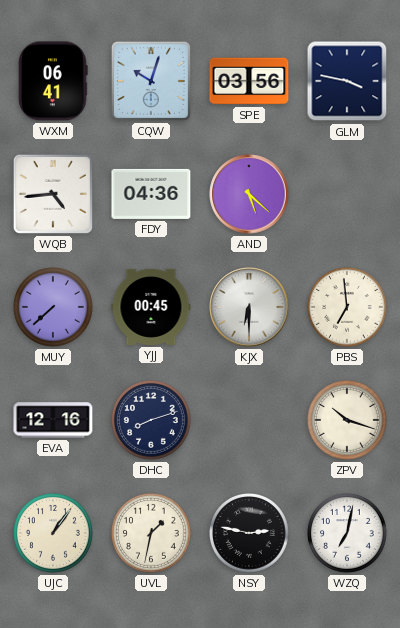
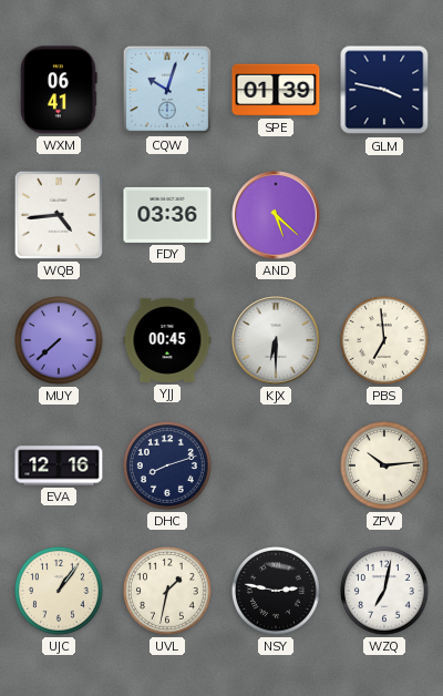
SPE: 03:56 -> 01:39 (276, 90)
FDY: 04:36 -> 03:36 (167, 215)
ZPV: 10:18 -> 10:14 (385, 467)
